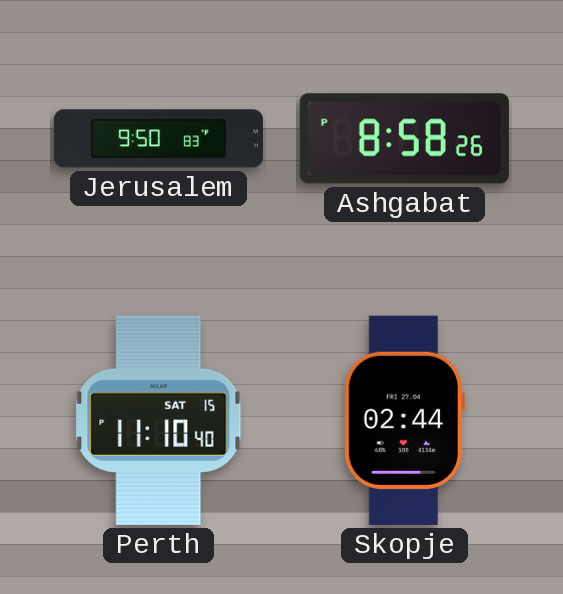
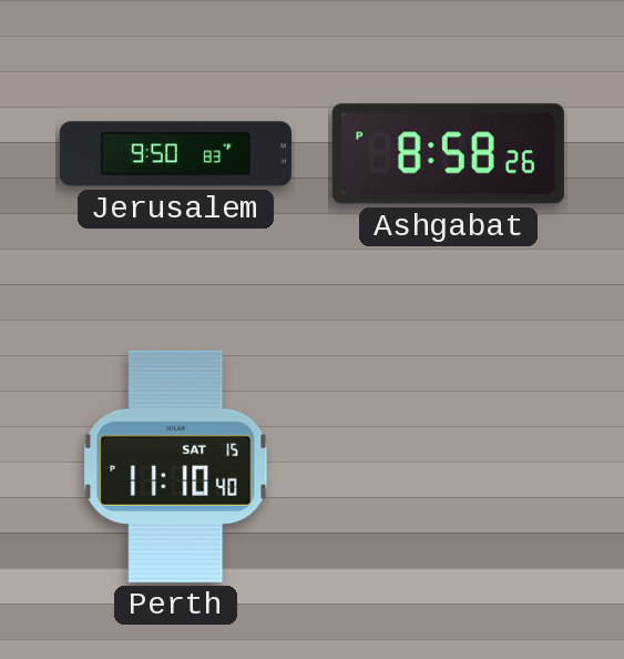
Skopje: 02:44 -> none (404, 420)
